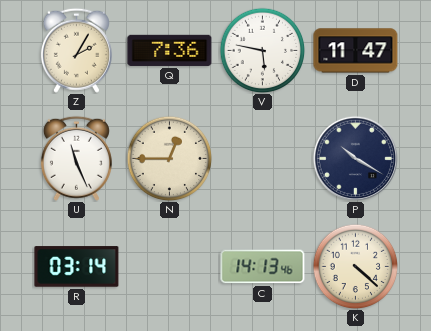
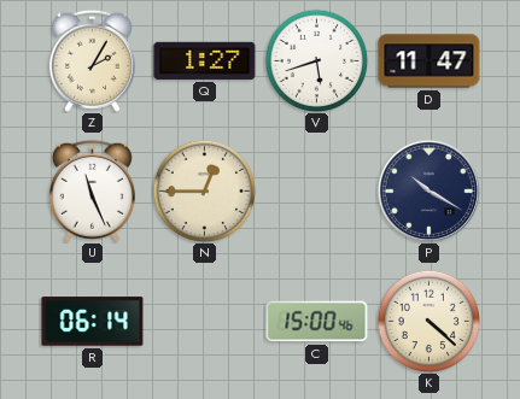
Q: 7:36 -> 1:27 (205, 60)
V: 5:47 -> 5:42 (316, 60)
R: 03:14 -> 06:14 (93, 322)
C: 14:13 -> 15:00 (317, 322)
